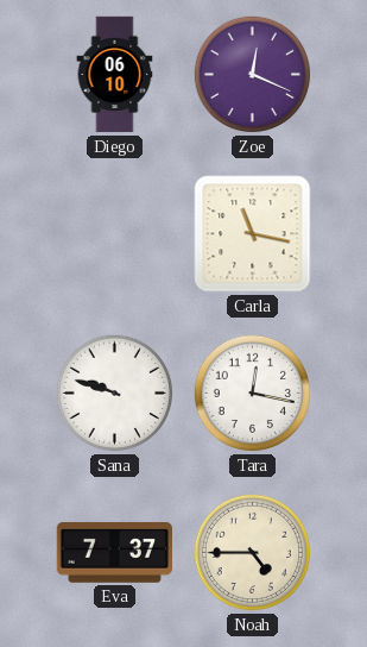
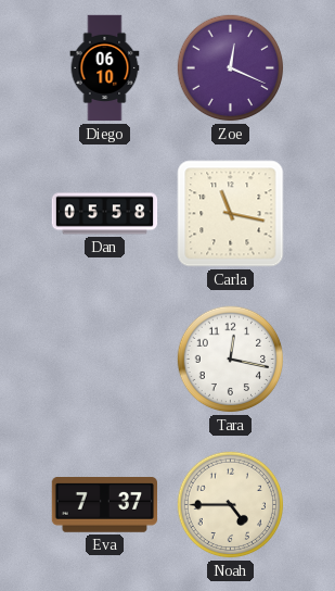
Dan: none -> 05:58 (105, 214)
Sana: 9:48 -> none (115, 394)
